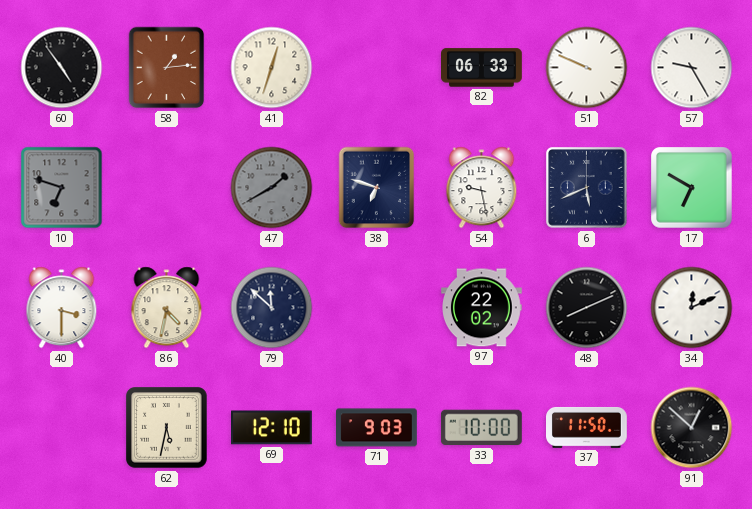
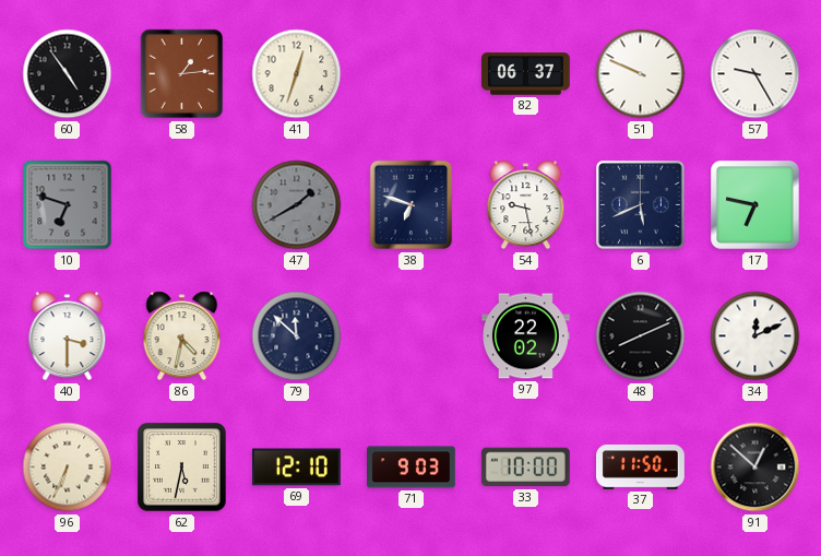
82: 06:33 -> 06:37 (526, 74)
17: 6:50 -> 6:47 (755, 205)
96: none -> 6:34 (68, 468)
